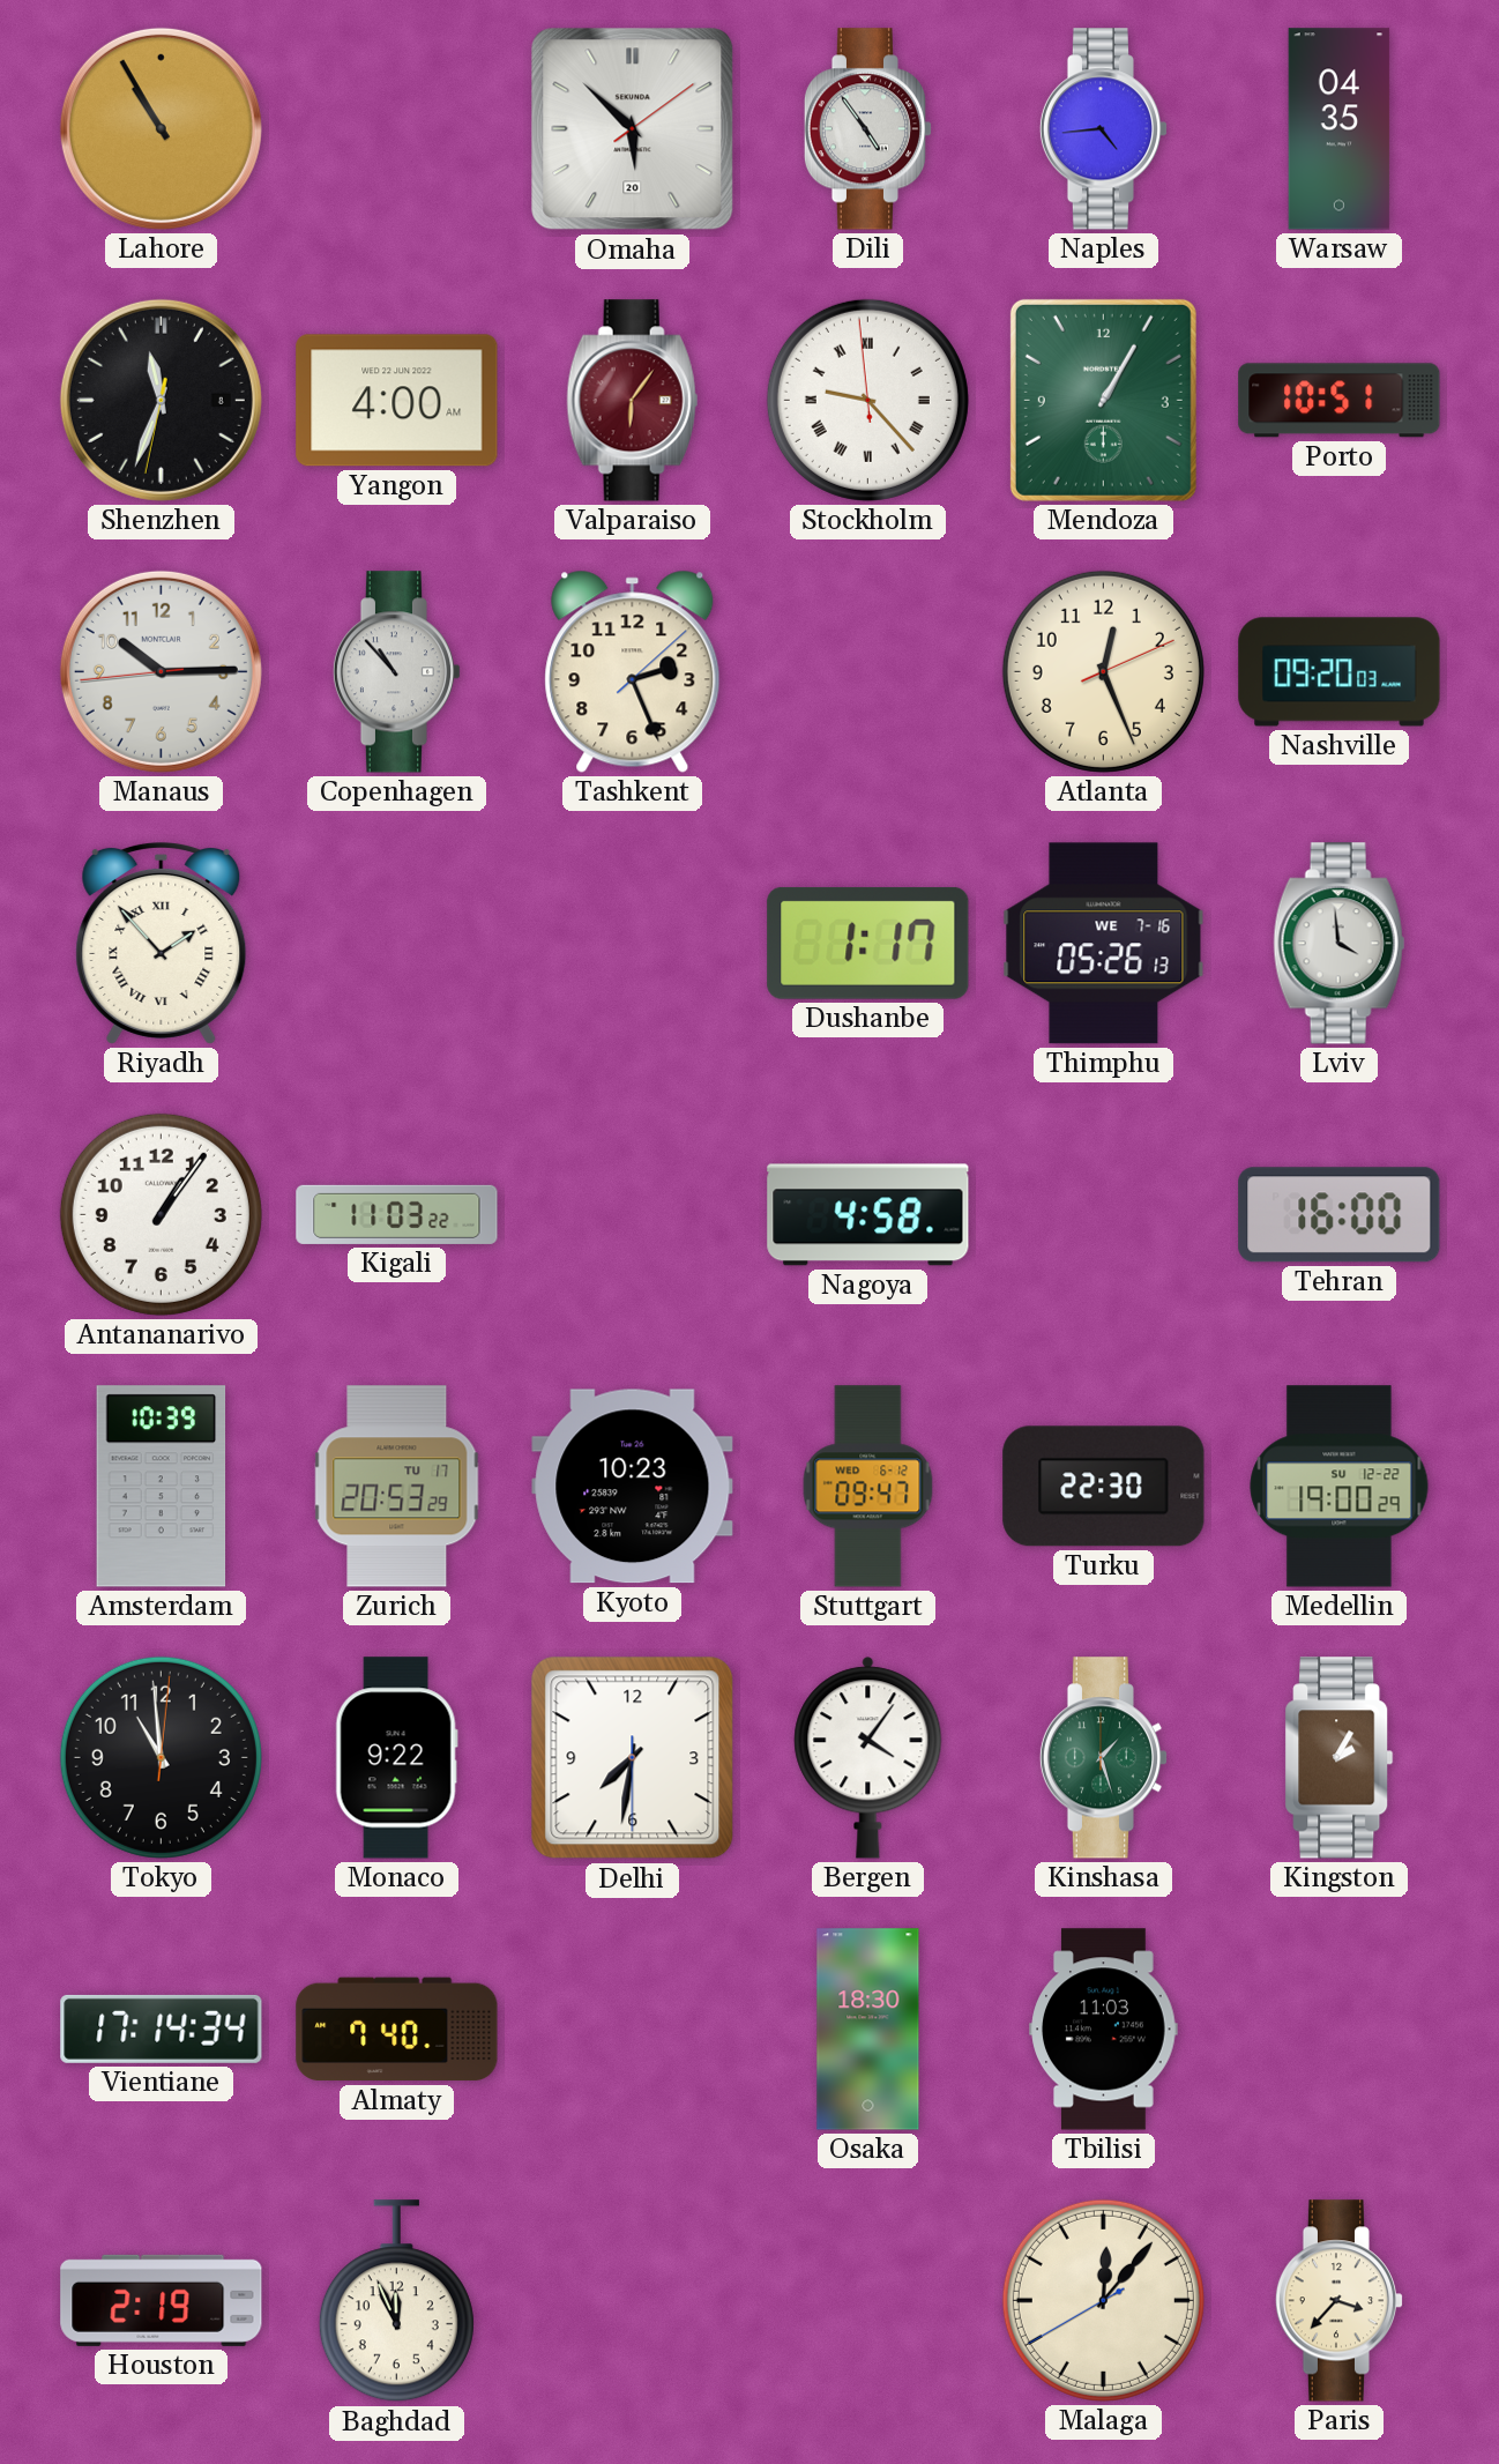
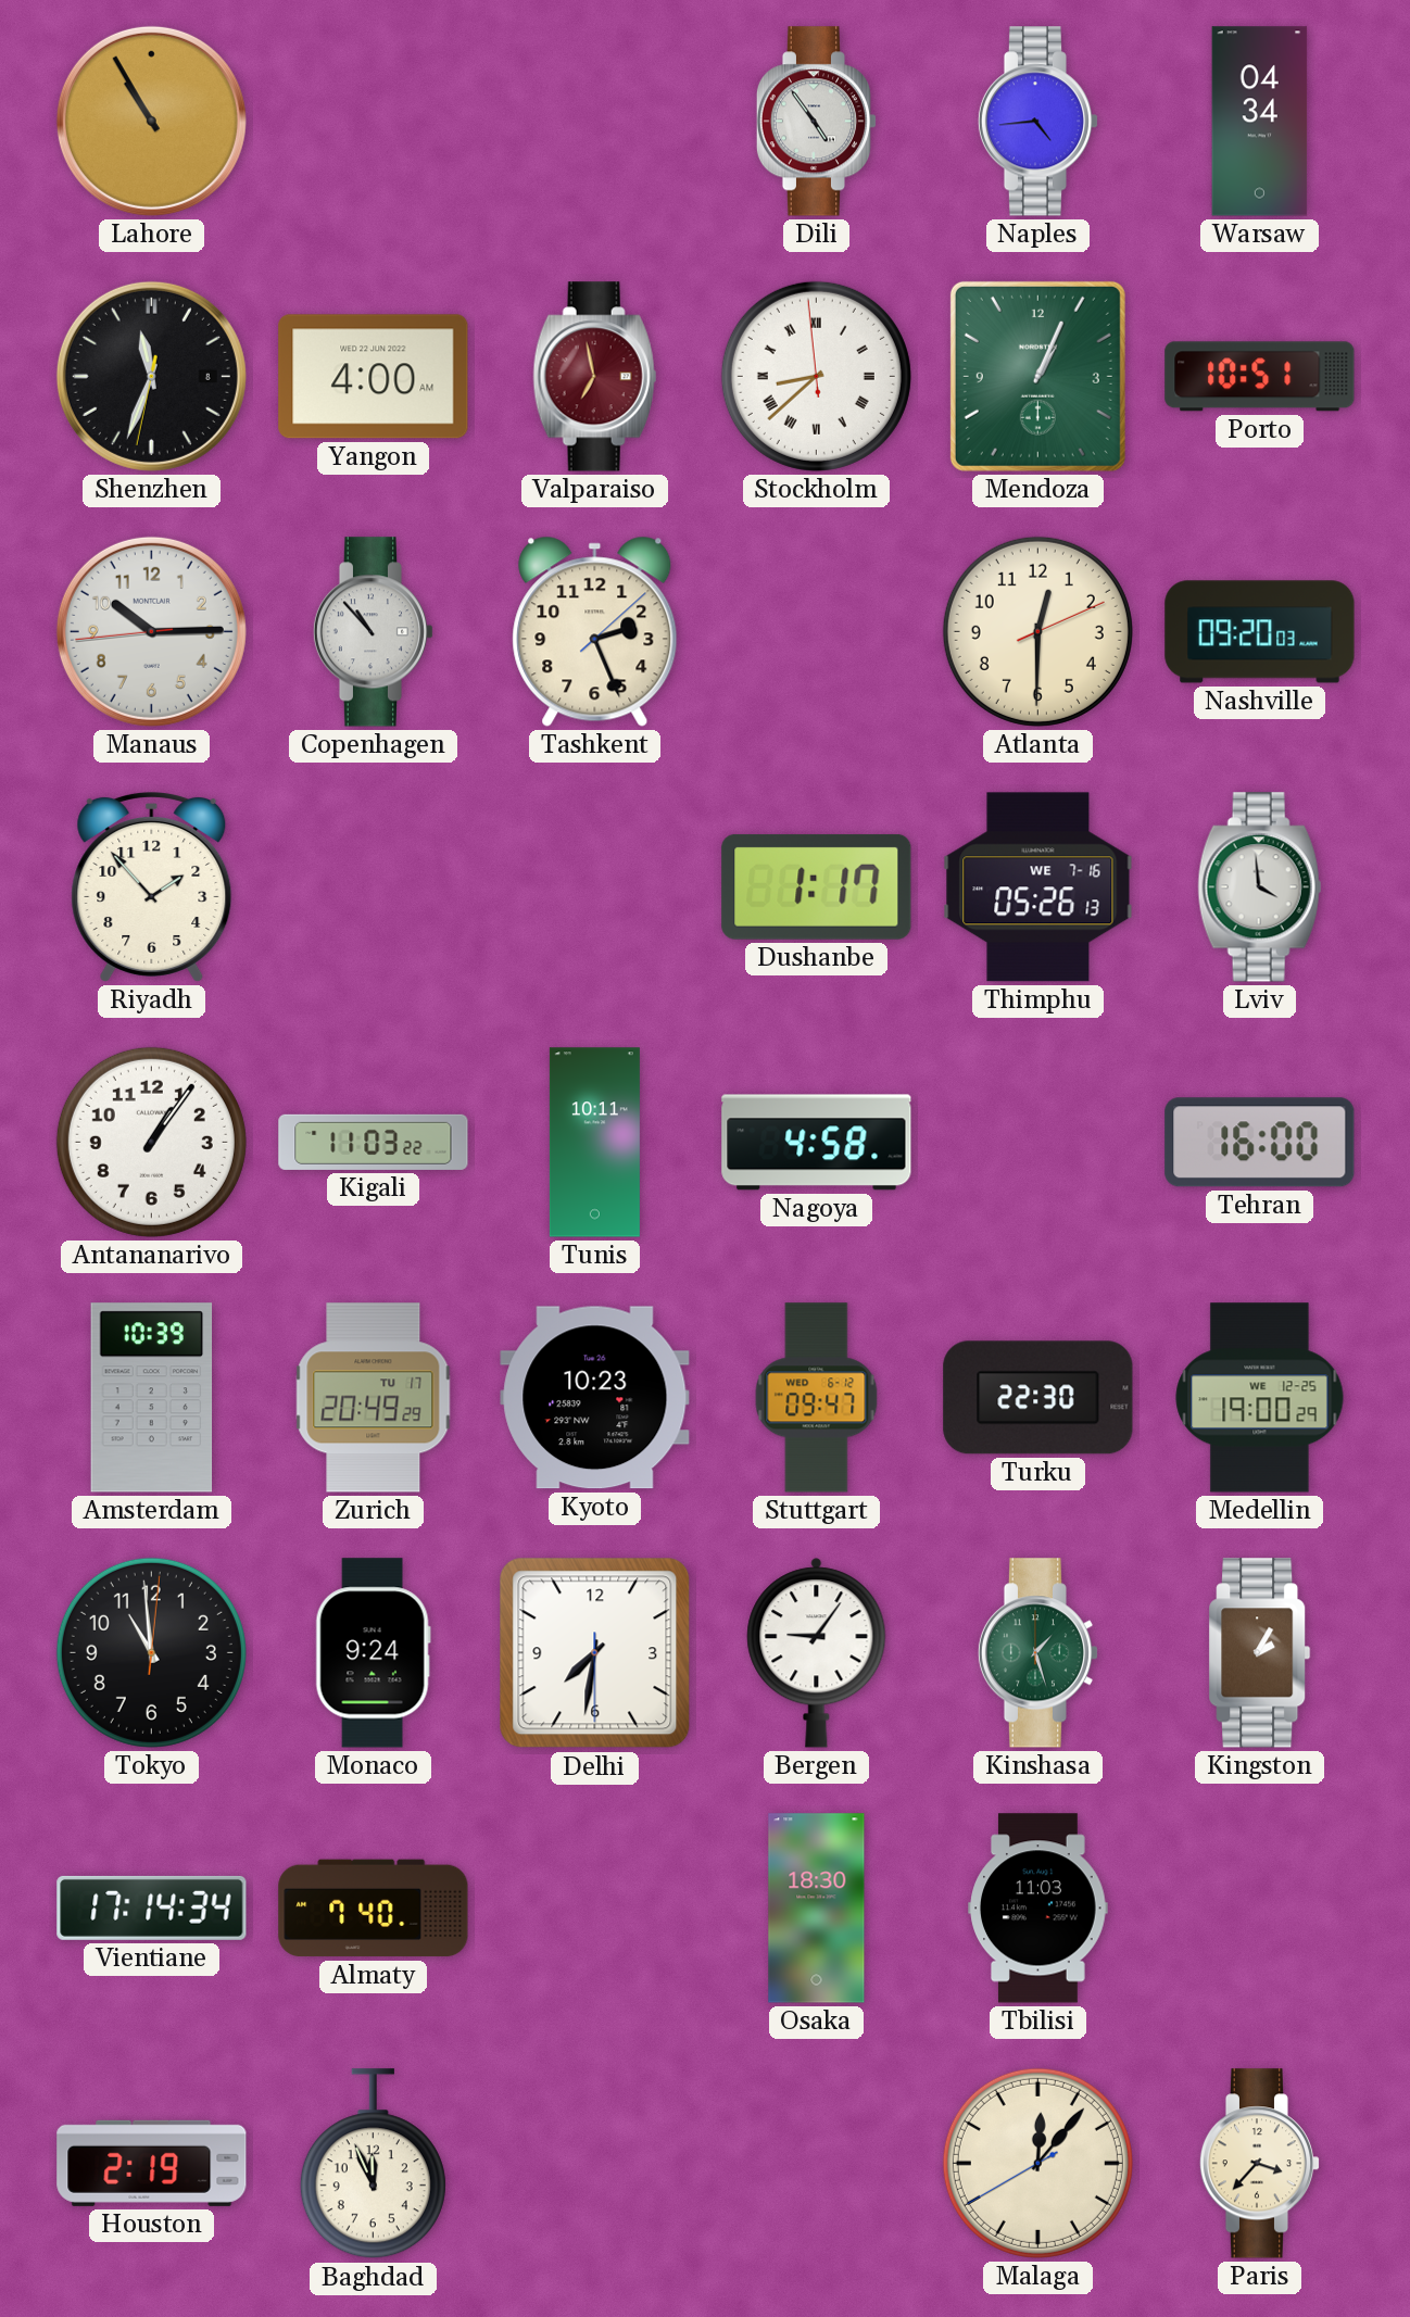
Omaha: 5:52 -> none (633, 129)
Warsaw: 04:35 -> 04:34 (1260, 122)
Valparaiso: 6:06 -> 6:58 (595, 377)
Stockholm: 9:22 -> 8:37 (816, 376)
Mendoza: 1:05 -> 1:04 (1037, 376)
Atlanta: 12:26 -> 12:30 (1037, 631)
Riyadh numerals: Roman -> Arabic (152, 886)
Tunis: none -> 10:11 (594, 1143)
Zurich: 20:53 -> 20:49 (374, 1398)
Medellin date: SU 12-22 -> WE 12-25 (1260, 1398)
Monaco: 9:22 -> 9:24 (373, 1653)
Bergen: 4:06 -> 9:06 (817, 1653)
